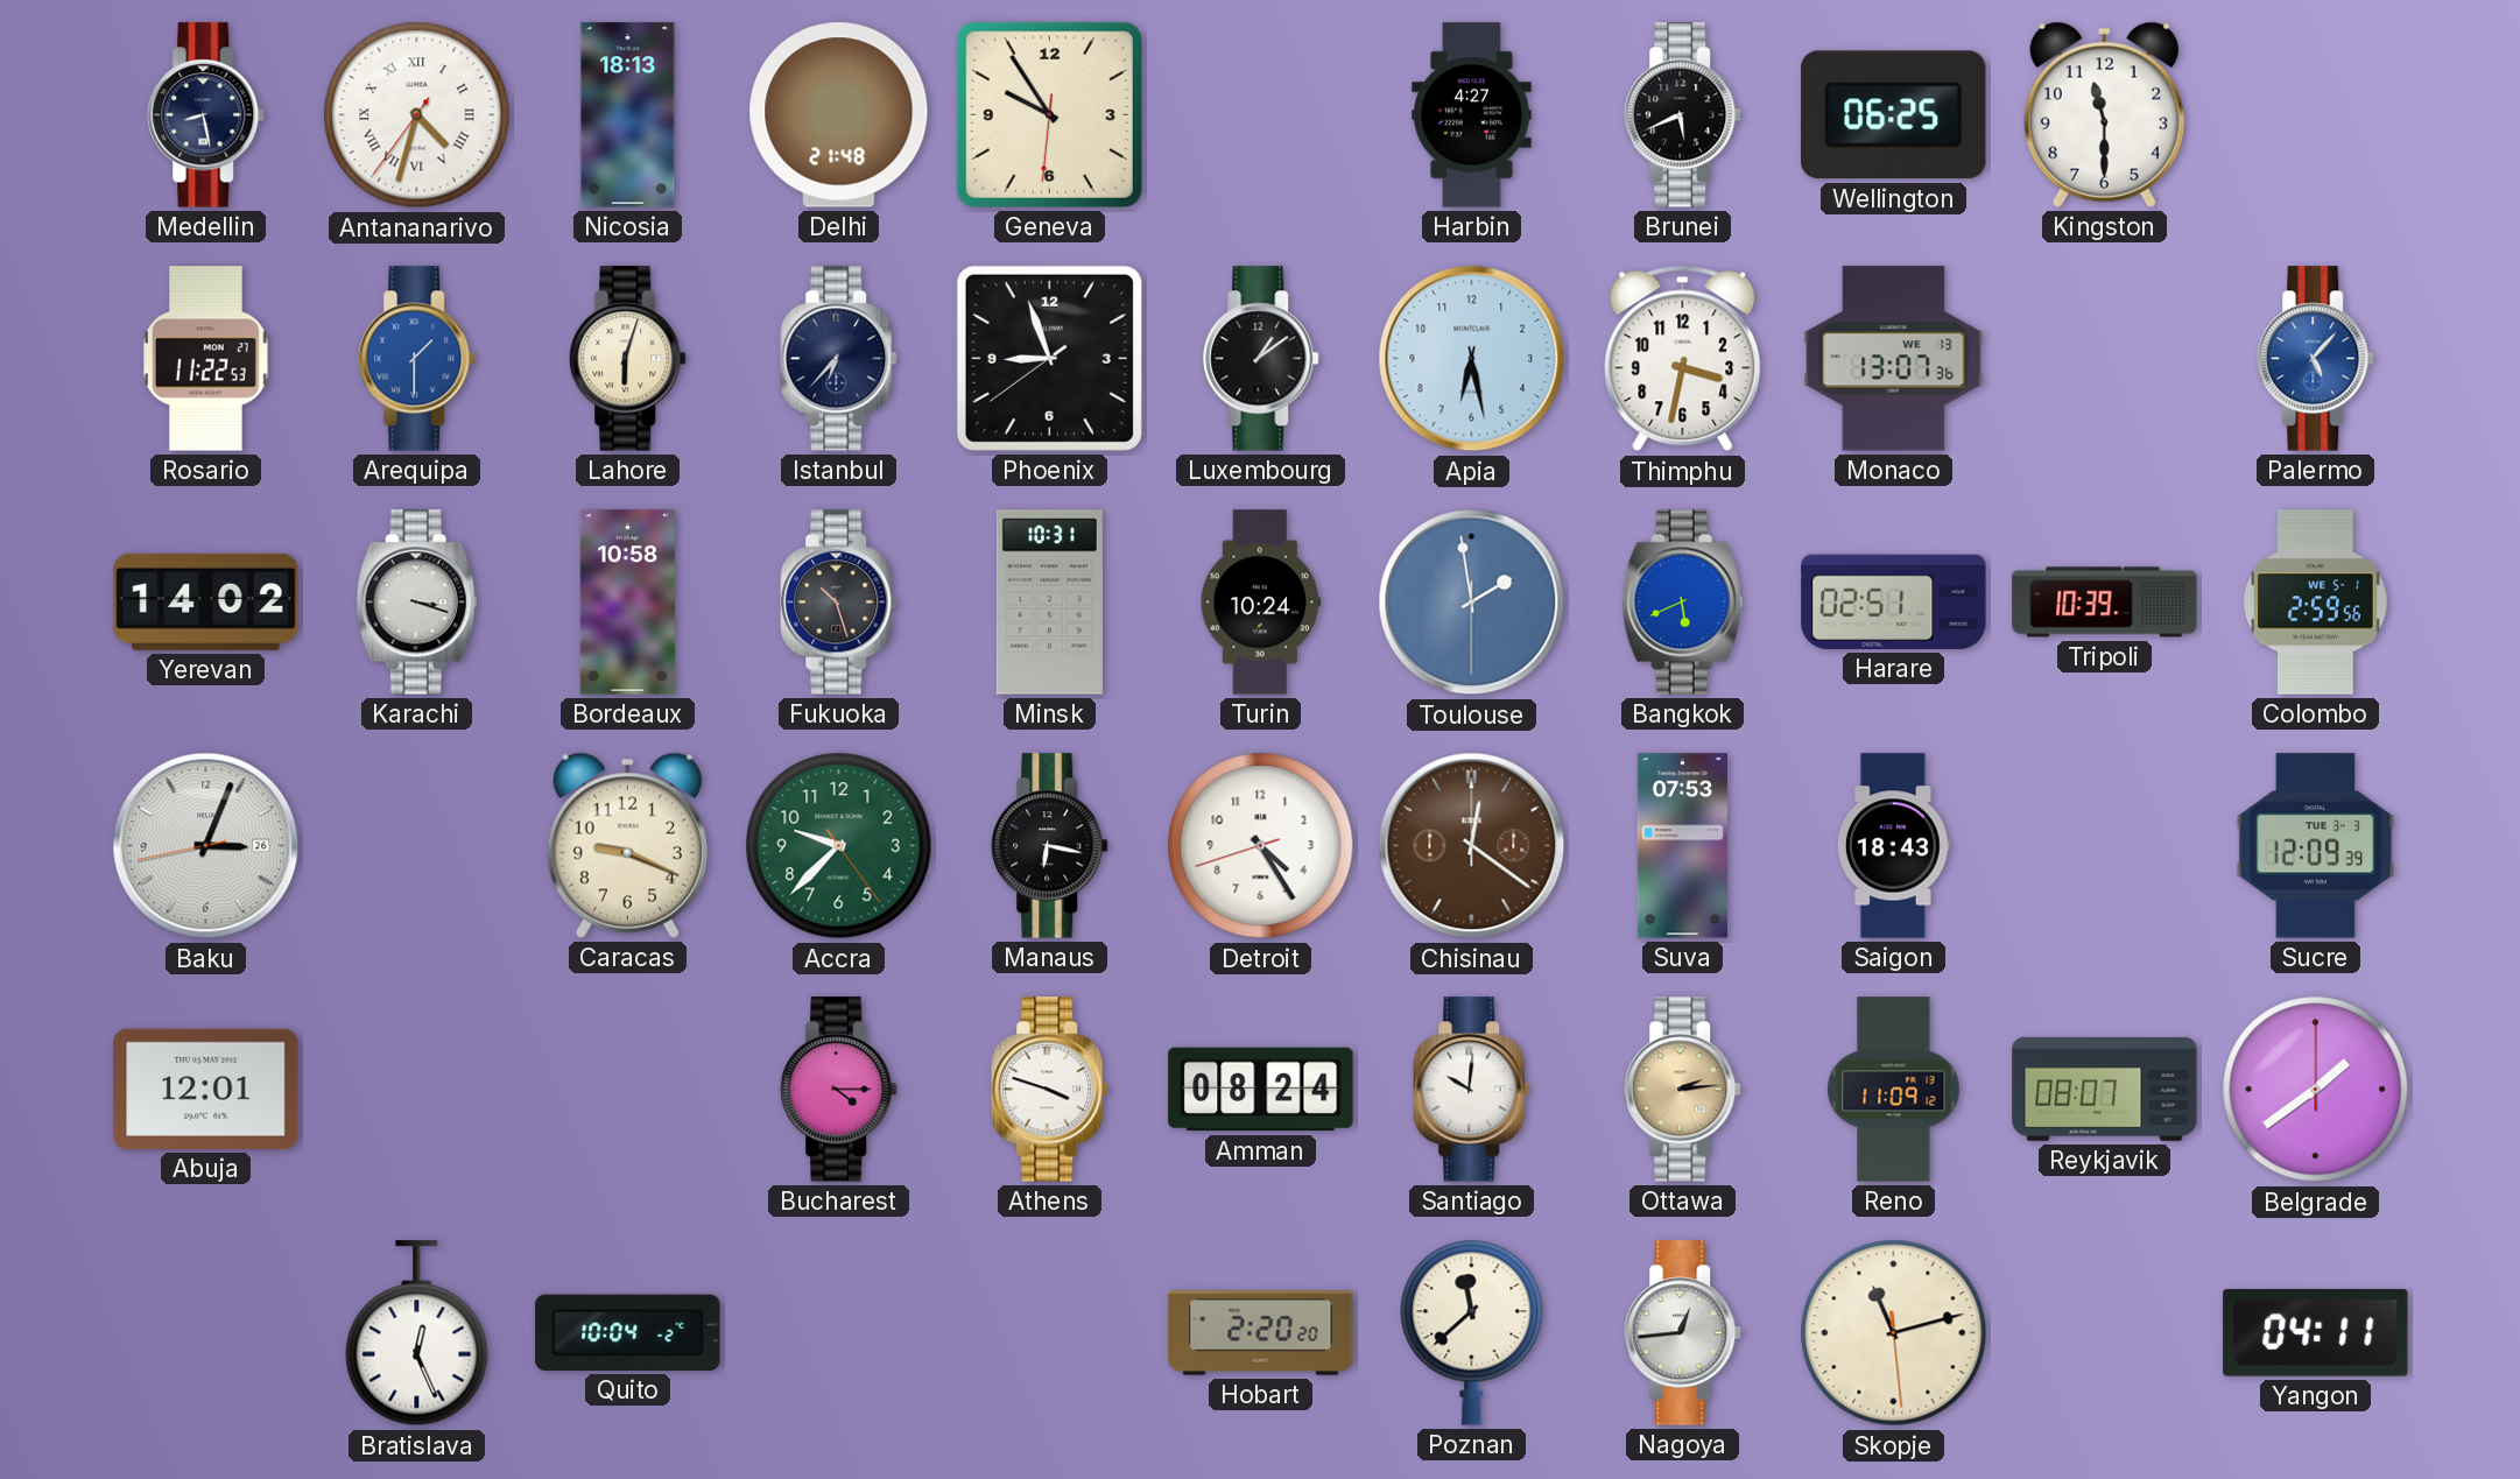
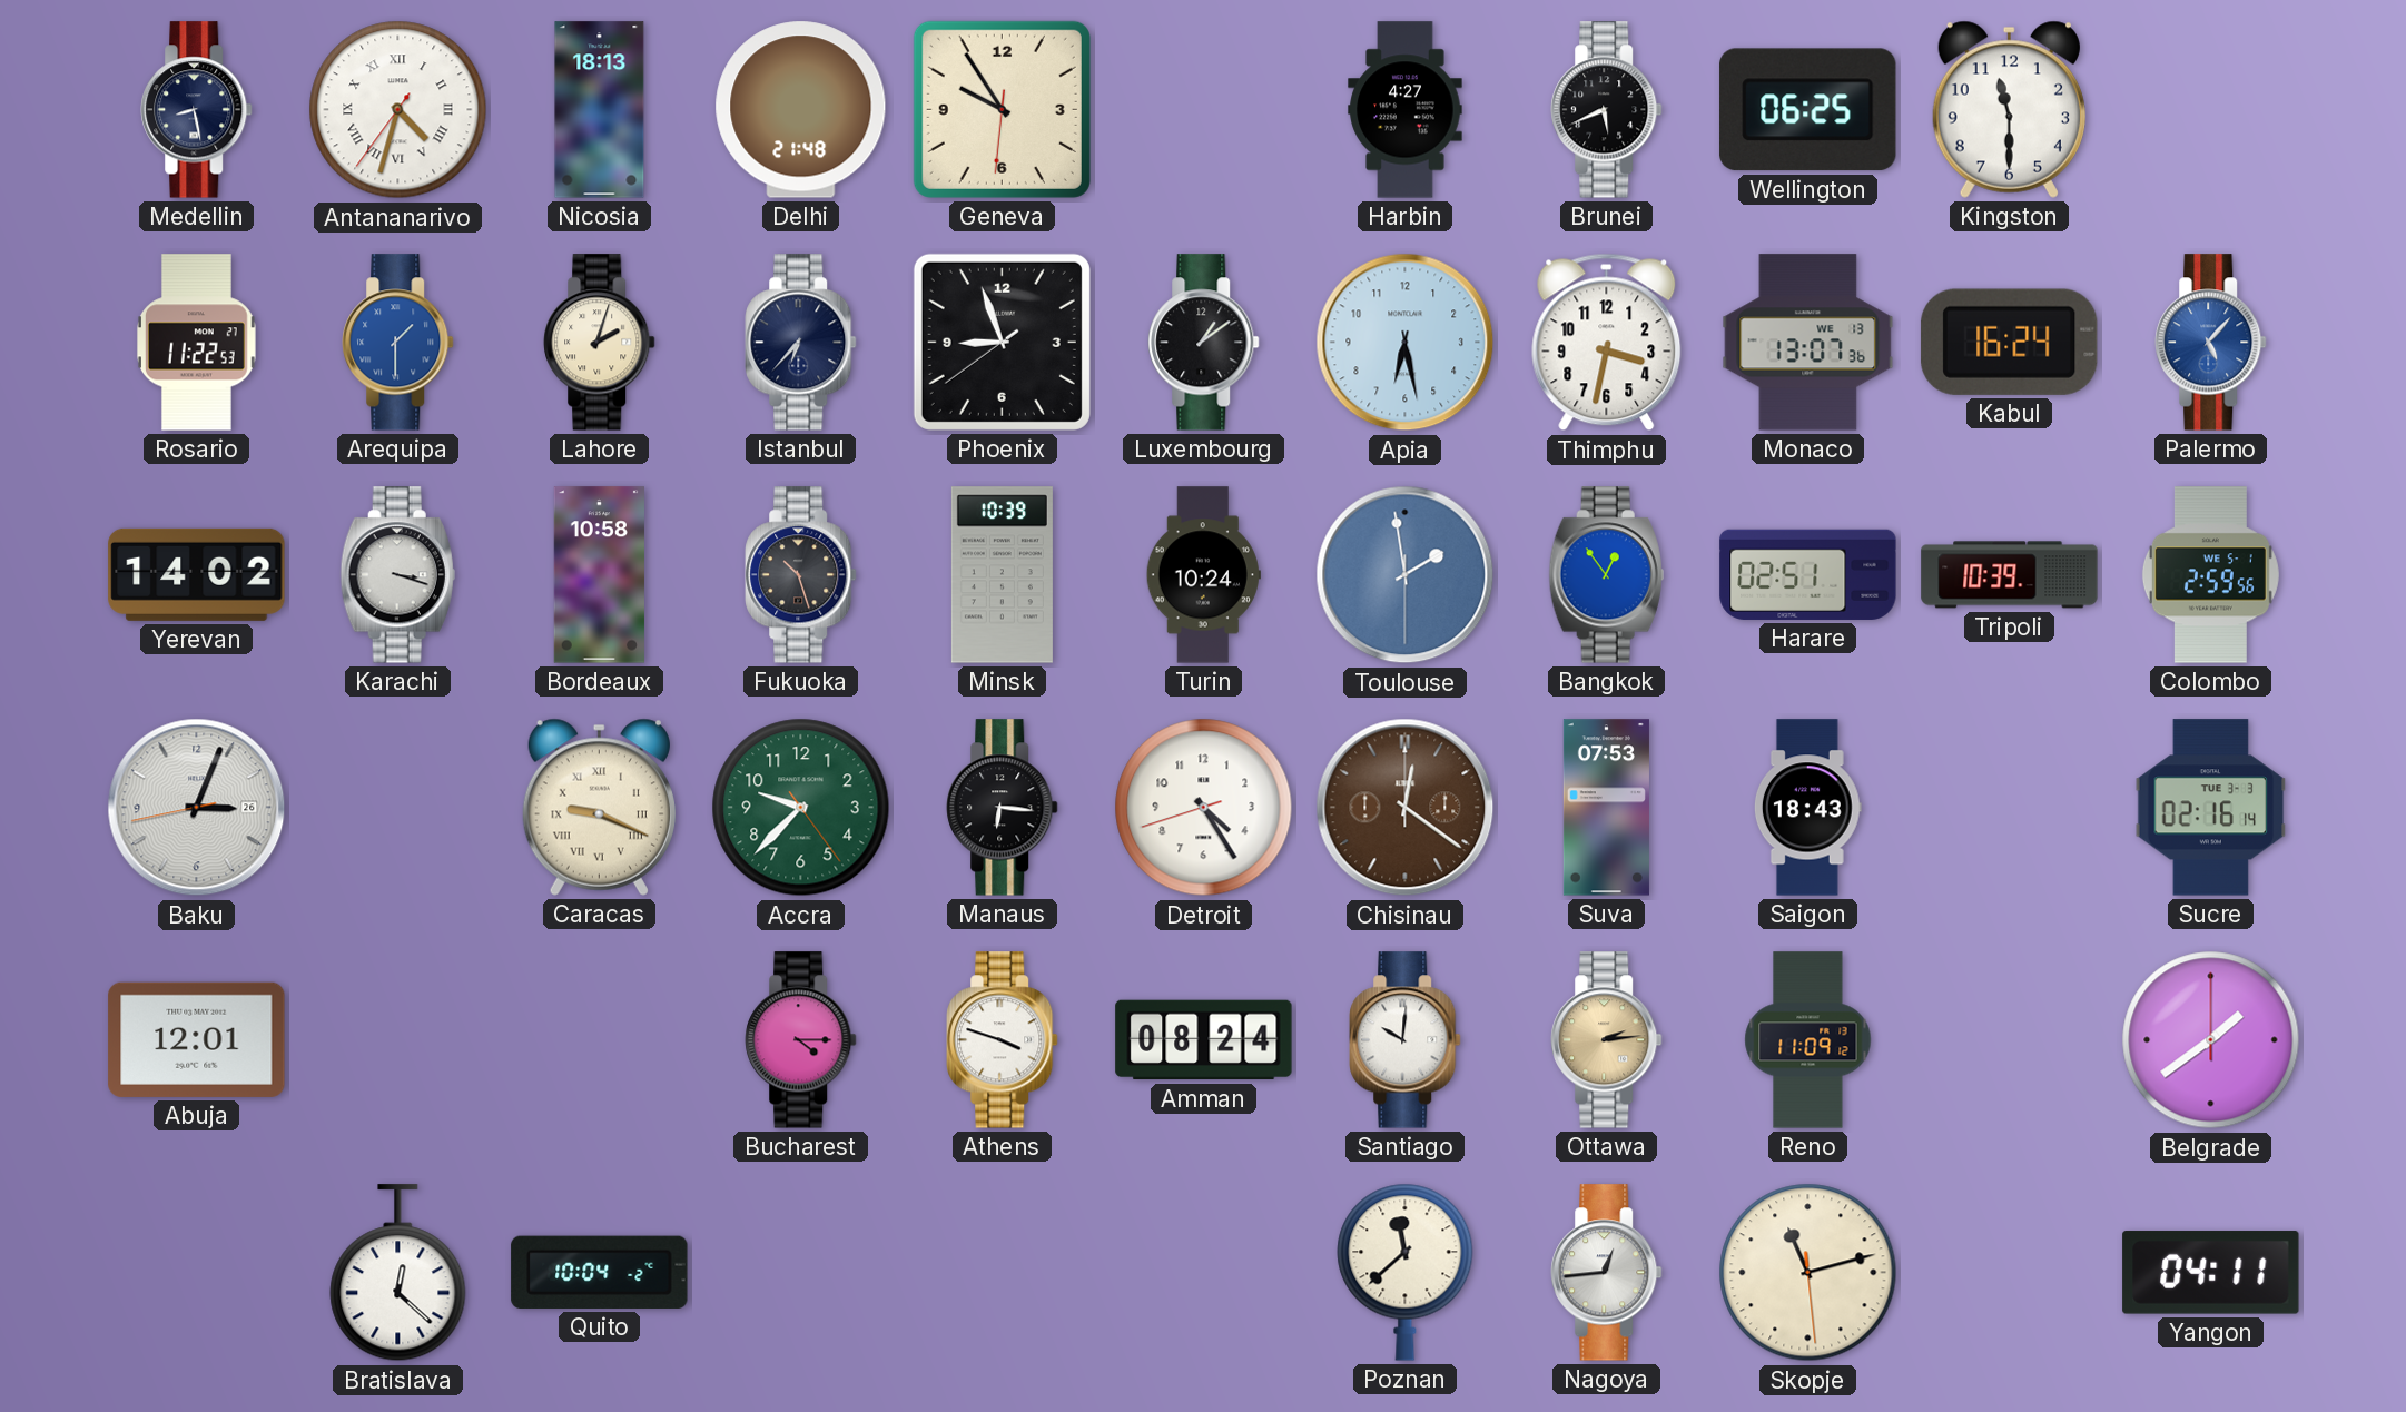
Lahore: 6:03 -> 2:03 (600, 343)
Kabul: none -> 16:24 (2009, 342)
Minsk: 10:31 -> 10:39 (1002, 575)
Bangkok: 5:41 -> 12:54 (1606, 575)
Caracas numerals: Arabic -> Roman (599, 807)
Manaus: 6:17 -> 6:16 (1003, 808)
Sucre: 12:09 -> 02:16 (2211, 808)
Reykjavik: 08:07 -> none (2105, 1089)
Bratislava: 12:26 -> 12:22 (398, 1273)
Hobart: 2:20 -> none (1261, 1333)
